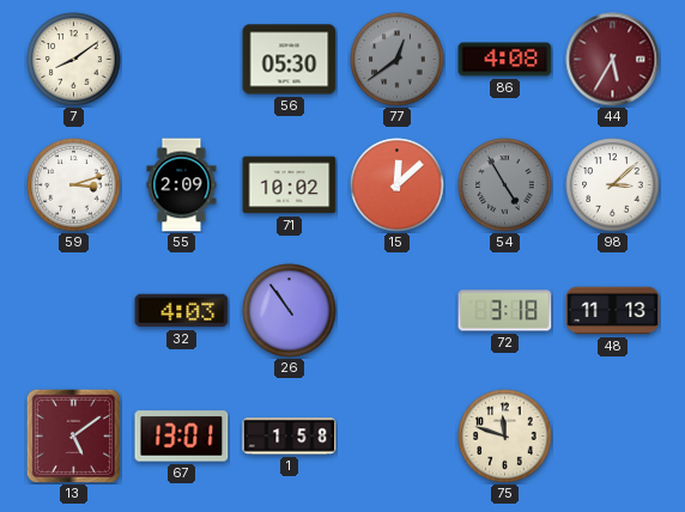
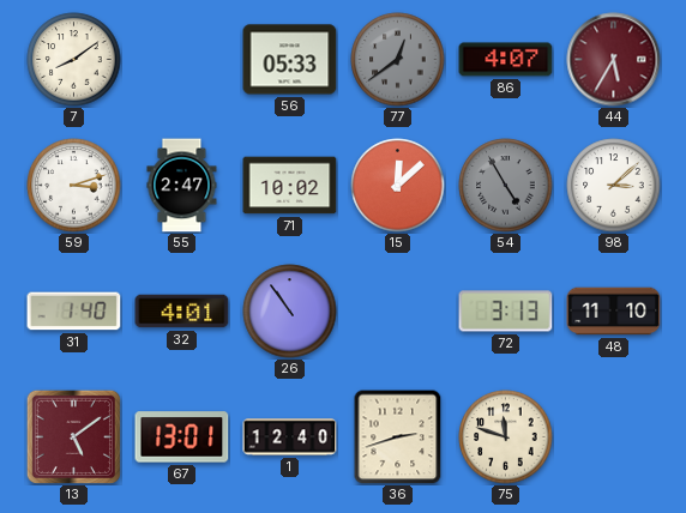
56: 05:30 -> 05:33 (290, 60)
86: 4:08 -> 4:07 (506, 60)
55: 2:09 -> 2:47 (182, 186)
31: none -> 1:40 (74, 312)
32: 4:03 -> 4:01 (182, 312)
72: 3:18 -> 3:13 (506, 312)
48: 11:13 -> 11:10 (614, 312)
1: 1:58 -> 12:40 (290, 437)
36: none -> 2:42 (398, 437)
